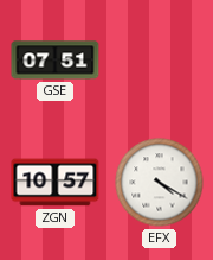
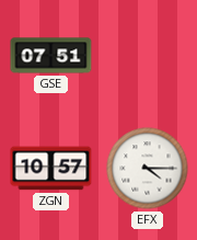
EFX: 4:20 -> 4:15 (148, 169)
